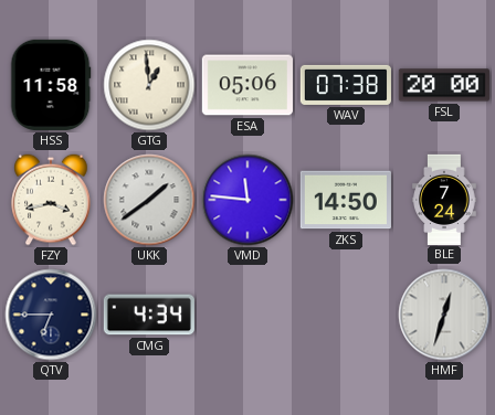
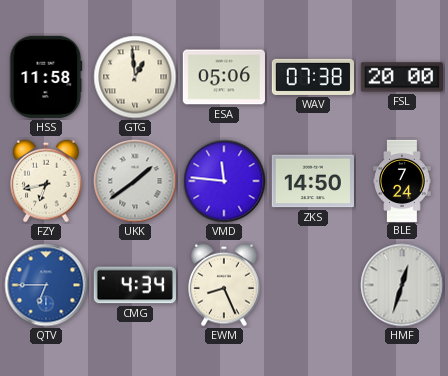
FZY: 3:43 -> 6:43 (46, 181)
QTV dial: navy -> blue (46, 285)
EWM: none -> 8:26 (224, 285)
